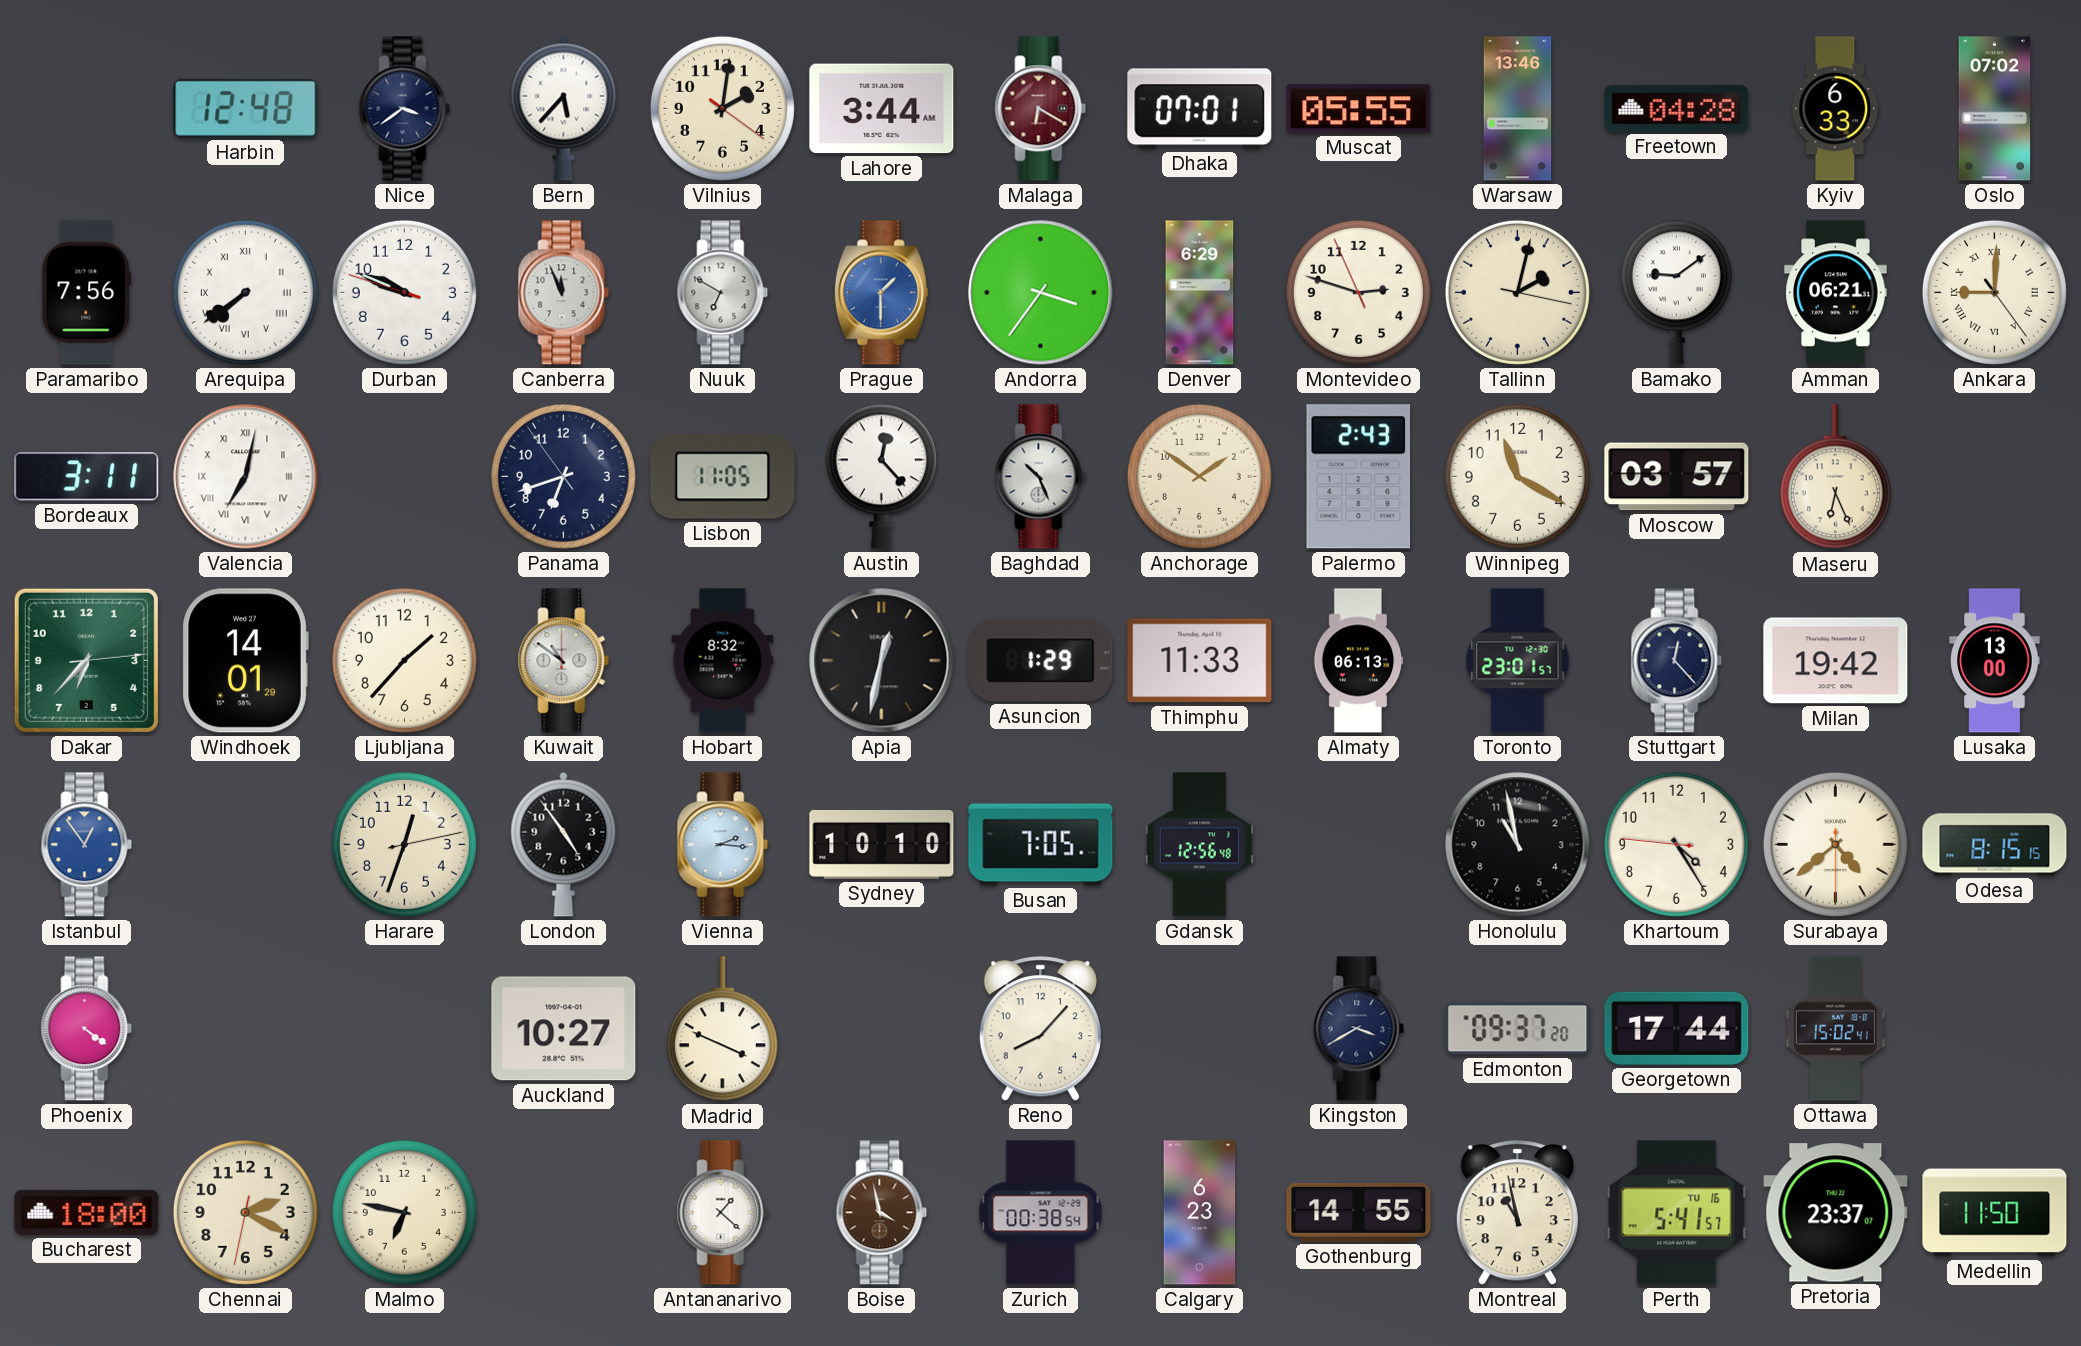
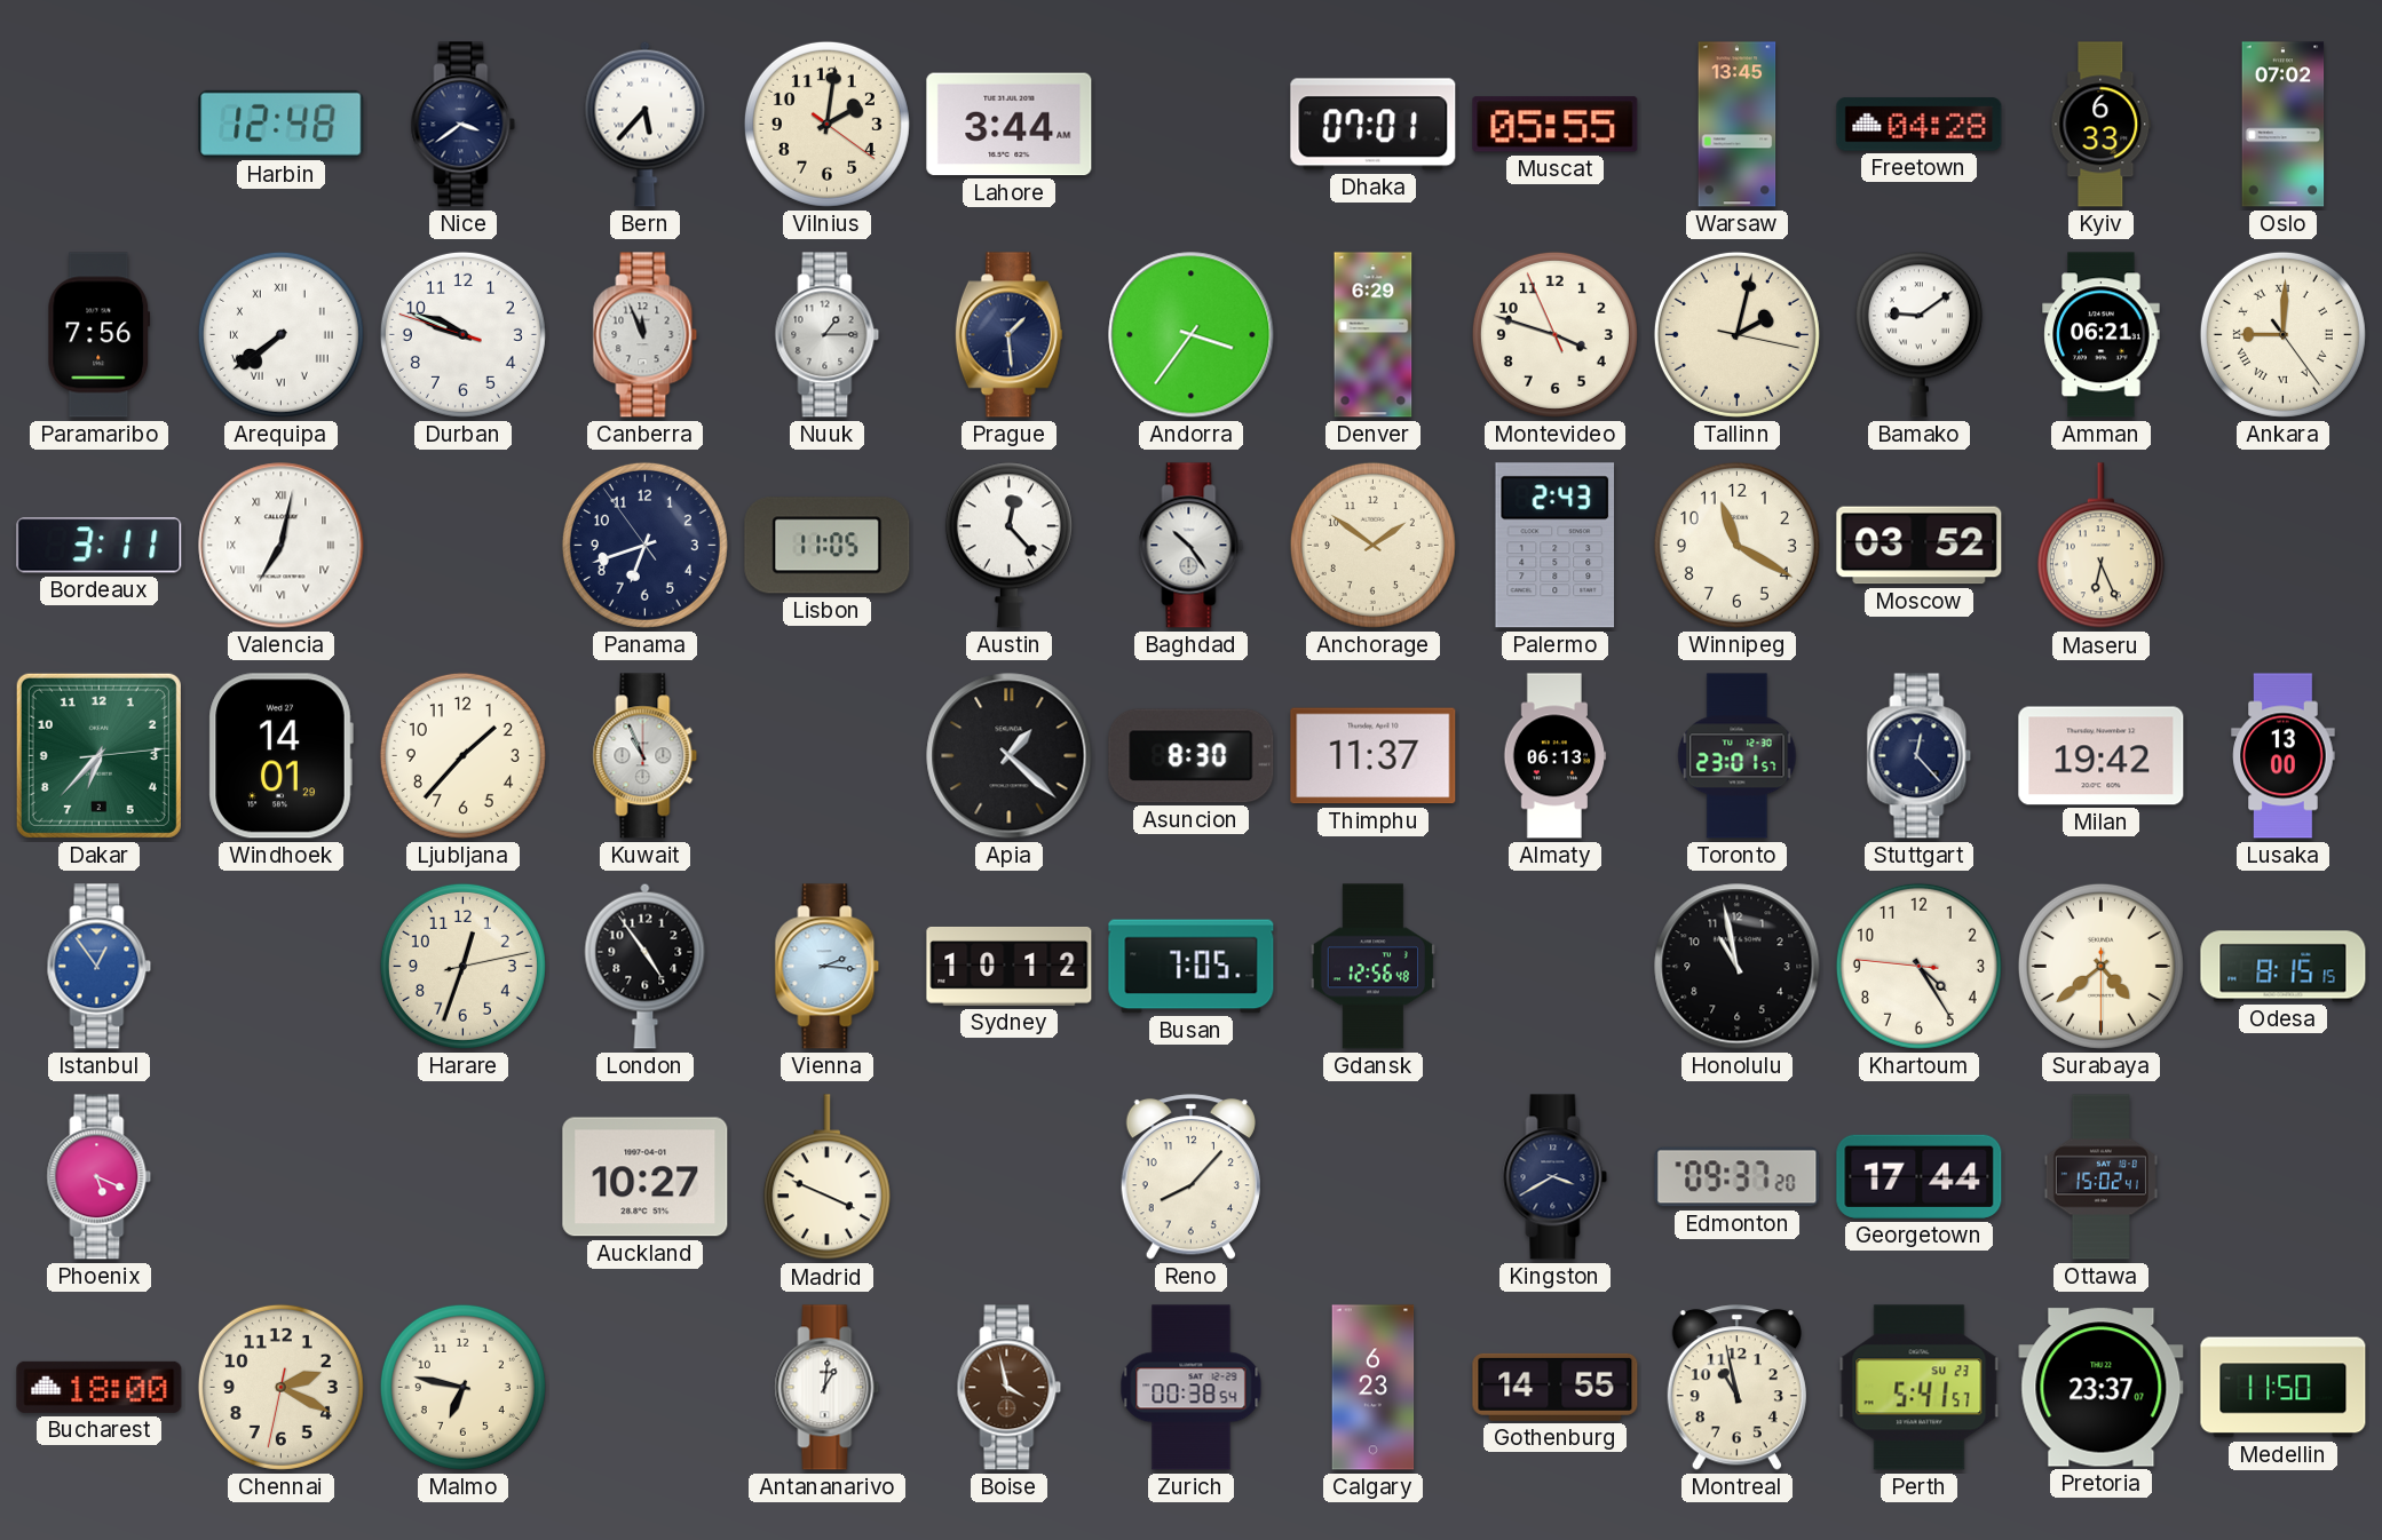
Malaga: 6:20 -> none (1041, 109)
Warsaw: 13:46 -> 13:45 (1738, 125)
Nuuk: 6:50 -> 1:15 (828, 335)
Prague: 1:30 -> 1:29 (1008, 335)
Prague dial: blue -> navy (1008, 335)
Montevideo: 2:47 -> 3:47 (1554, 334)
Baghdad: 10:26 -> 10:24 (1192, 546)
Moscow: 03:57 -> 03:52 (1920, 546)
Kuwait: 10:51 -> 10:56 (646, 756)
Hobart: 8:32 -> none (723, 661)
Apia: 12:32 -> 1:22 (1010, 756)
Asuncion: 1:29 -> 8:30 (1192, 756)
Thimphu: 11:33 -> 11:37 (1374, 756)
Sydney: 10:10 -> 10:12 (1010, 966)
Phoenix: 4:21 -> 5:19 (100, 1177)
Antananarivo: 1:22 -> 1:01 (828, 1388)
Perth date: TU 16 -> SU 23 (1920, 1388)
